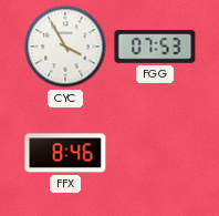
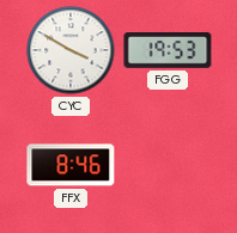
CYC: 3:55 -> 3:50 (71, 50)
FGG: 07:53 -> 19:53 (168, 50)
